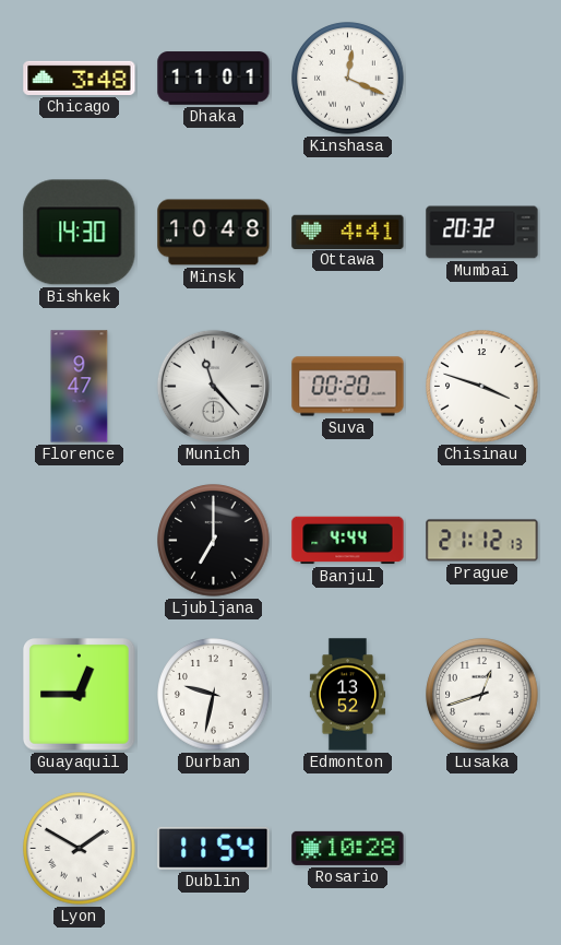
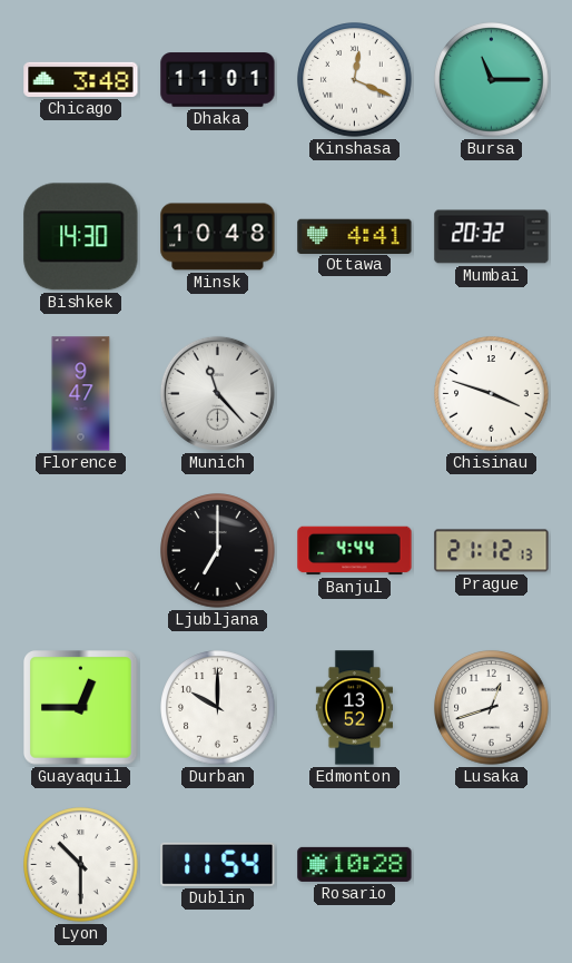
Bursa: none -> 11:15 (492, 80)
Suva: 00:20 -> none (348, 387)
Durban: 9:32 -> 10:00 (218, 708)
Lyon: 1:50 -> 10:30 (81, 865)
